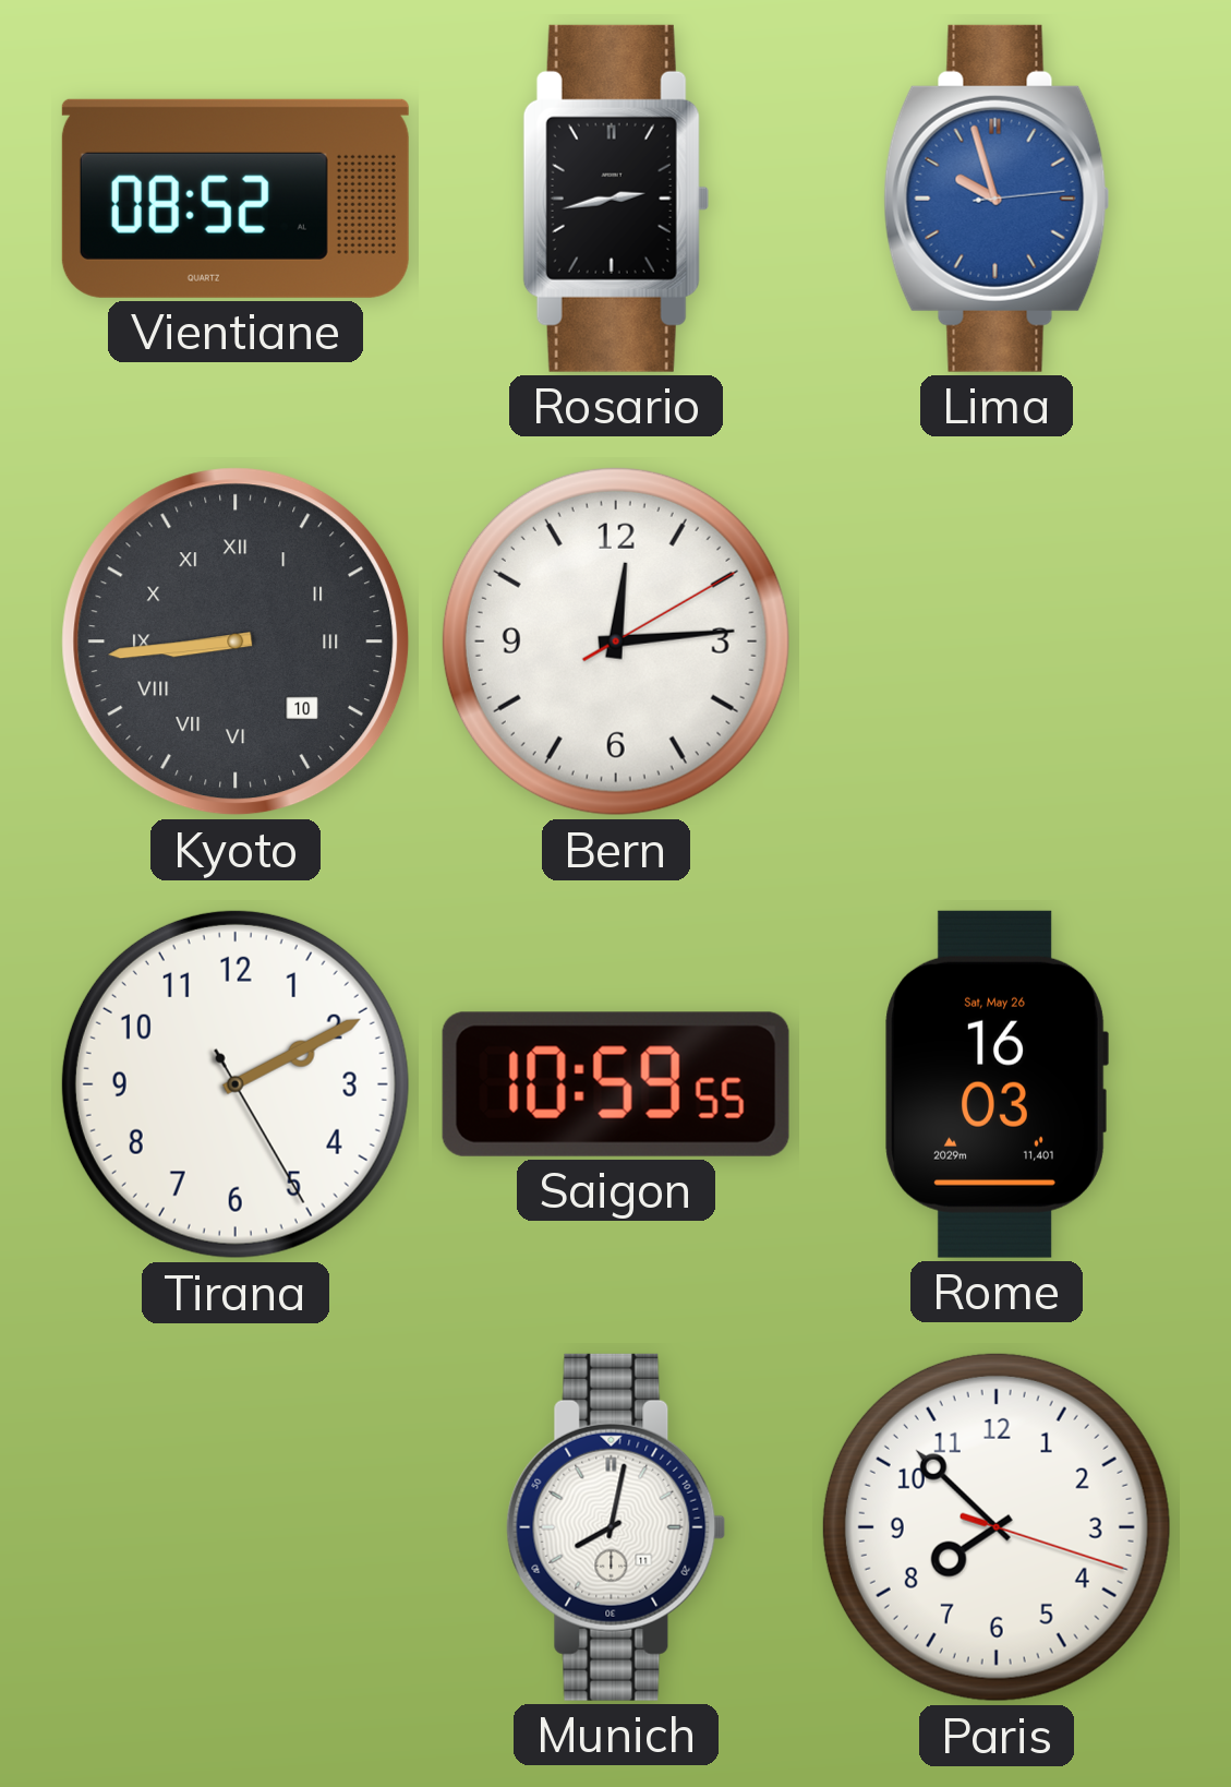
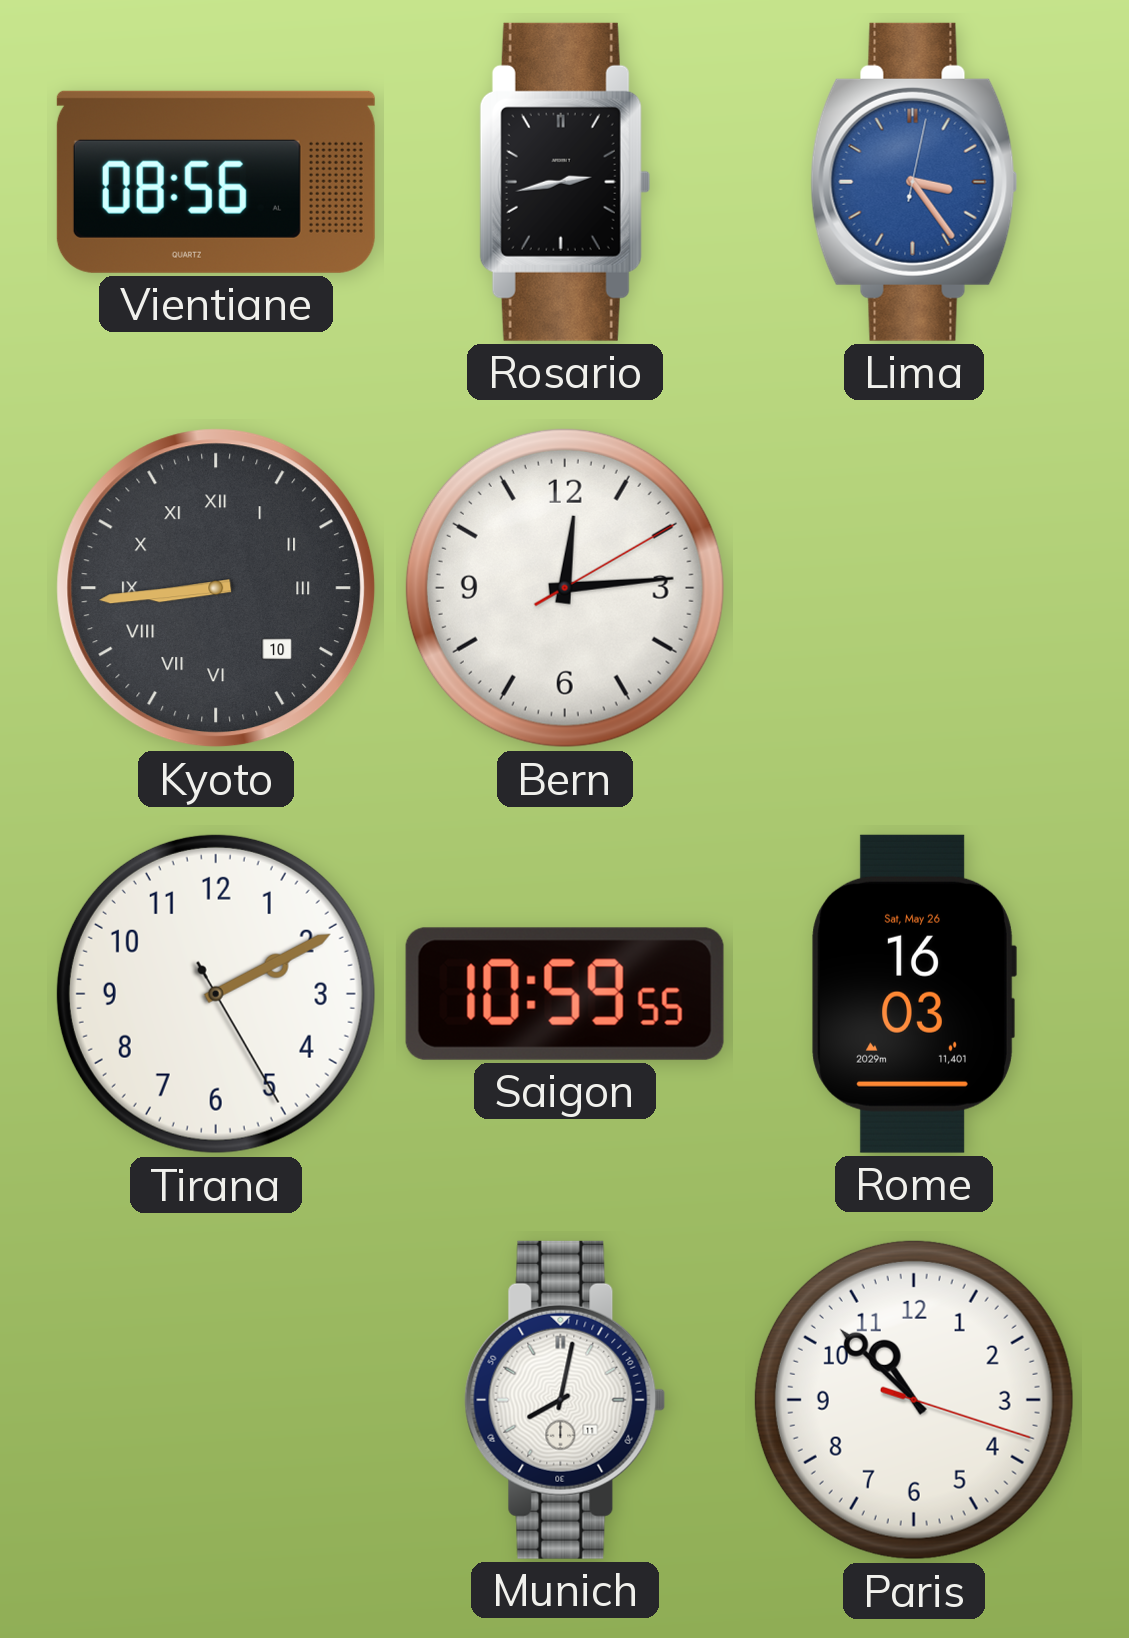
Vientiane: 08:52 -> 08:56 (216, 182)
Lima: 9:57 -> 3:24 (914, 182)
Paris: 7:52 -> 10:52 (914, 1400)
